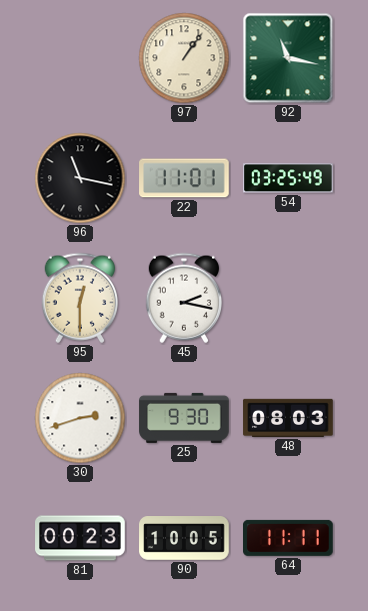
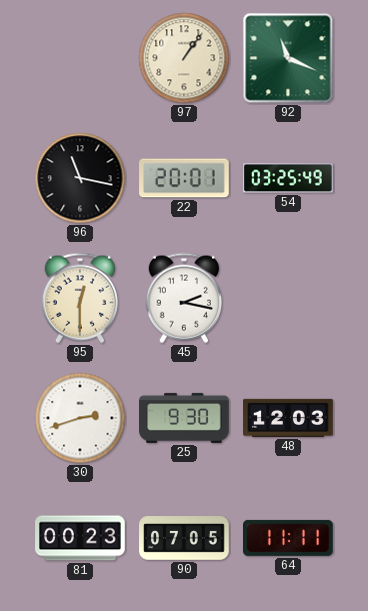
92: 11:17 -> 11:19 (288, 58)
22: 11:01 -> 20:01 (184, 178)
48: 08:03 -> 12:03 (288, 418)
90: 10:05 -> 07:05 (184, 539)
